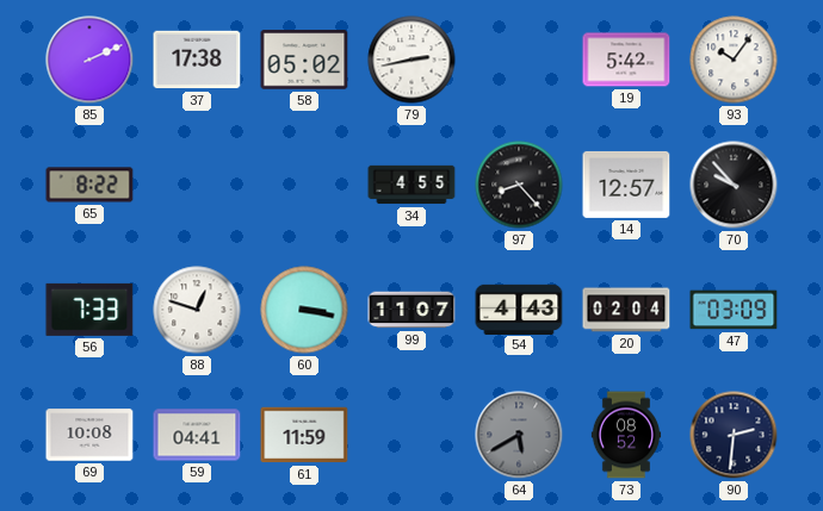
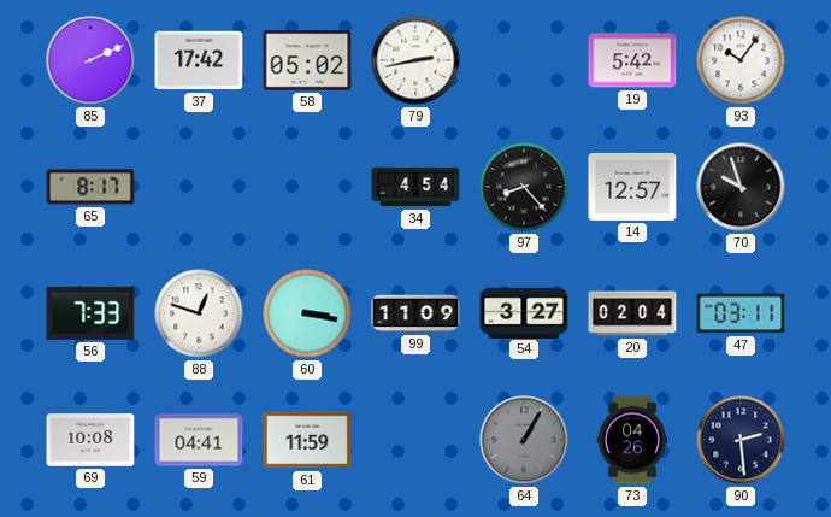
37: 17:38 -> 17:42 (199, 60)
65: 8:22 -> 8:17 (90, 187)
34: 4:55 -> 4:54 (415, 187)
70: 9:53 -> 9:57 (741, 187)
99: 11:07 -> 11:09 (415, 313)
54: 4:43 -> 3:27 (524, 312)
47: 03:09 -> 03:11 (741, 313)
64: 5:40 -> 1:05 (524, 440)
73: 08:52 -> 04:26 (632, 440)
90: 2:31 -> 2:29 (741, 440)
